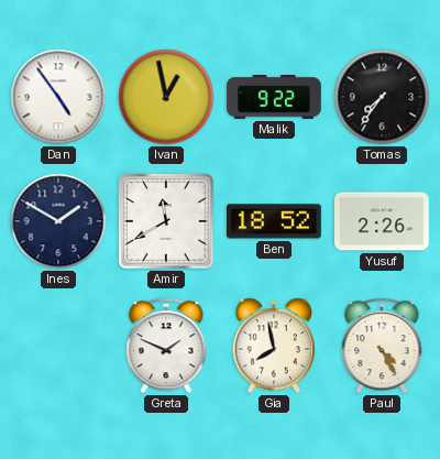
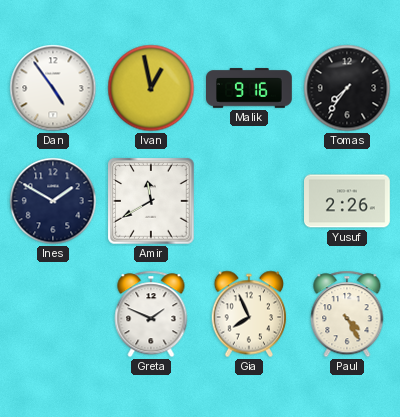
Malik: 9:22 -> 9:16 (250, 88)
Ben: 18:52 -> none (275, 221)
Gia: 7:58 -> 7:56 (249, 314)
